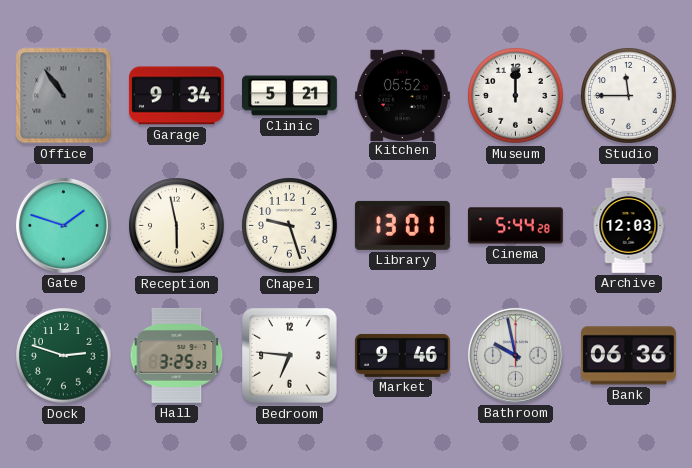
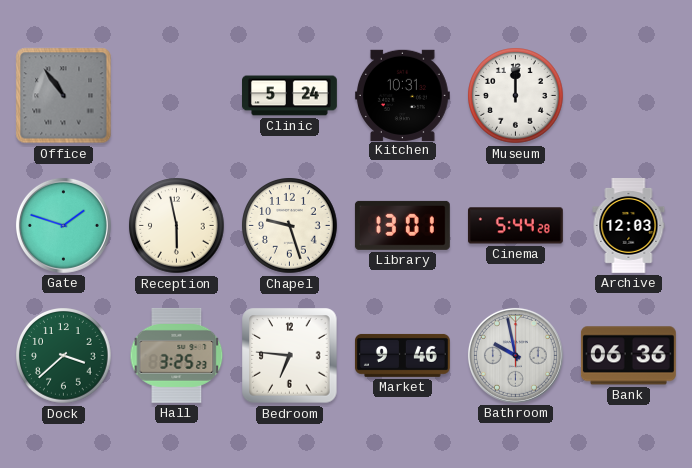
Garage: 9:34 -> none (176, 96)
Clinic: 5:21 -> 5:24 (290, 96)
Kitchen: 05:52 -> 10:31 (402, 95)
Studio: 11:45 -> none (629, 96)
Dock: 2:48 -> 3:38 (64, 356)
